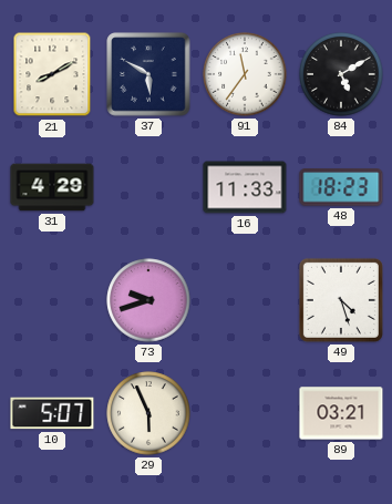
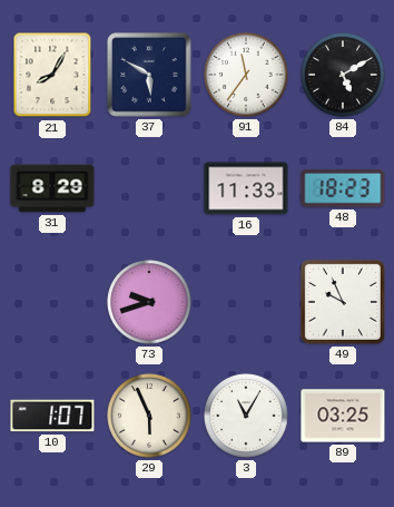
21: 8:10 -> 8:05 (52, 75)
31: 4:29 -> 8:29 (52, 188)
49: 4:27 -> 9:56 (343, 302)
10: 5:07 -> 1:07 (52, 416)
3: none -> 11:05 (246, 416)
89: 03:21 -> 03:25 (343, 416)
